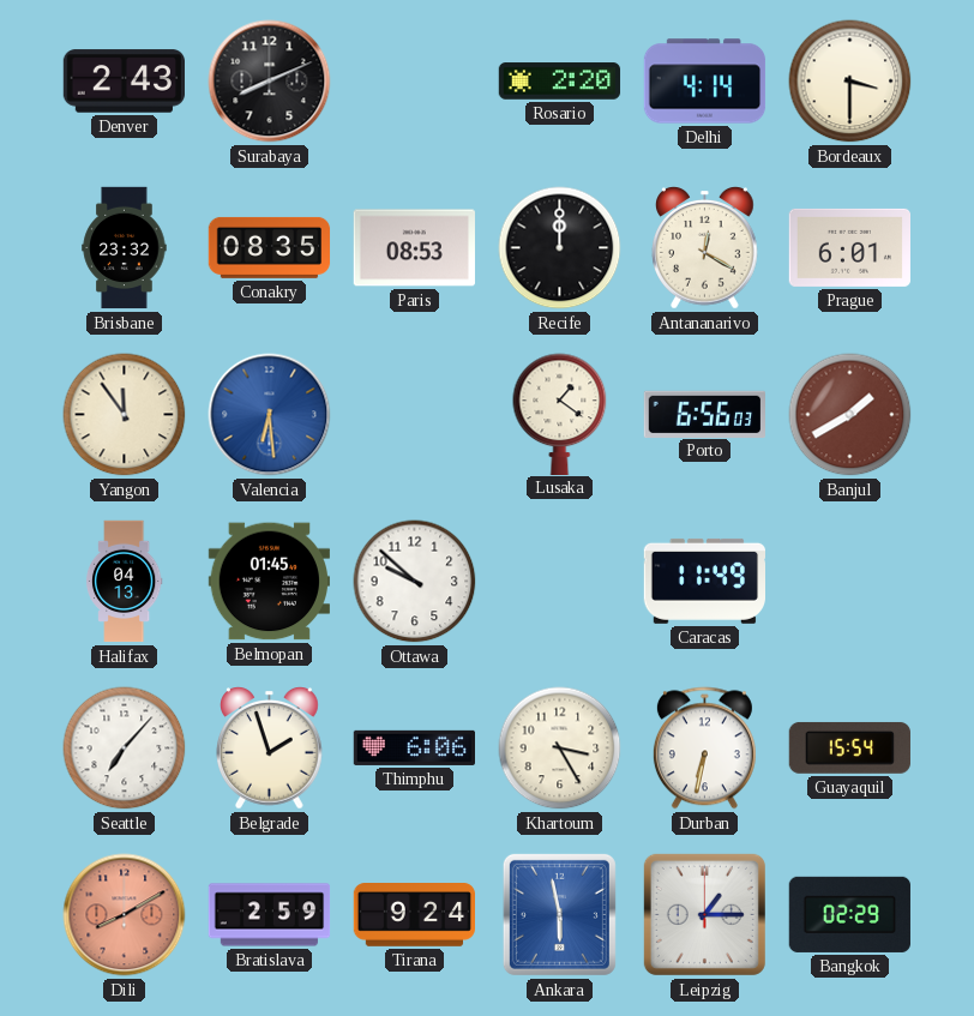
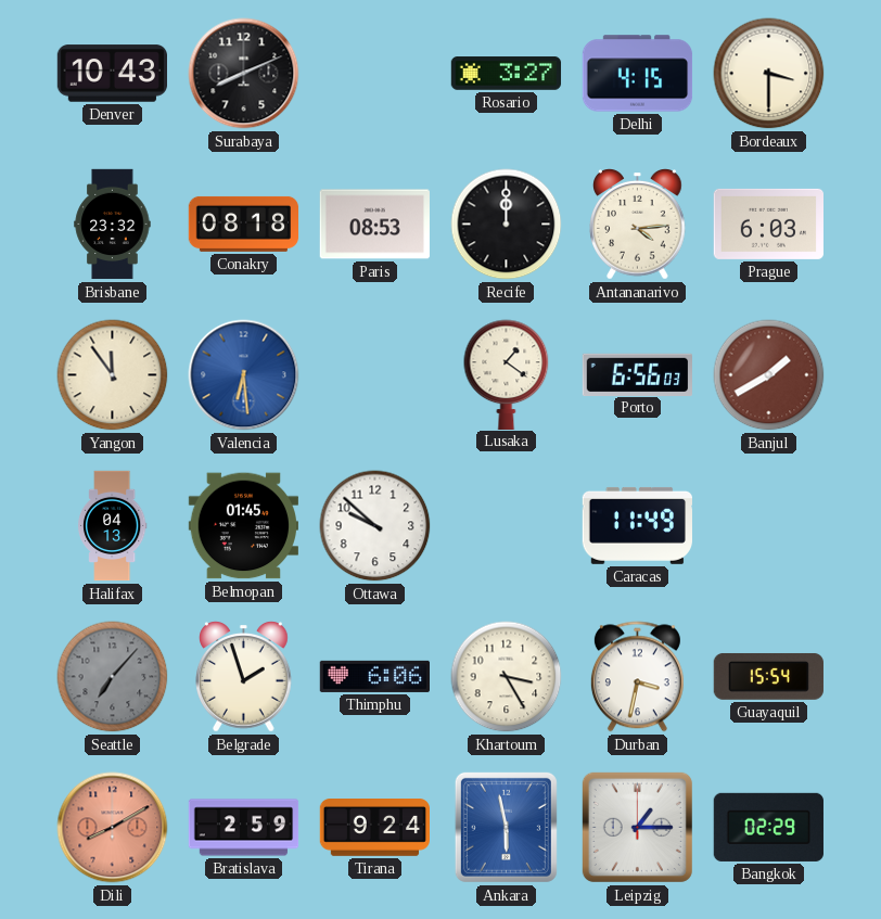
Denver: 2:43 -> 10:43 (112, 74)
Rosario: 2:20 -> 3:27 (507, 74)
Delhi: 4:14 -> 4:15 (638, 74)
Conakry: 08:35 -> 08:18 (244, 224)
Antananarivo: 12:20 -> 4:14 (638, 225)
Prague: 6:01 -> 6:03 (768, 224)
Seattle dial: white -> grey (113, 677)
Durban: 6:32 -> 3:32 (637, 677)
